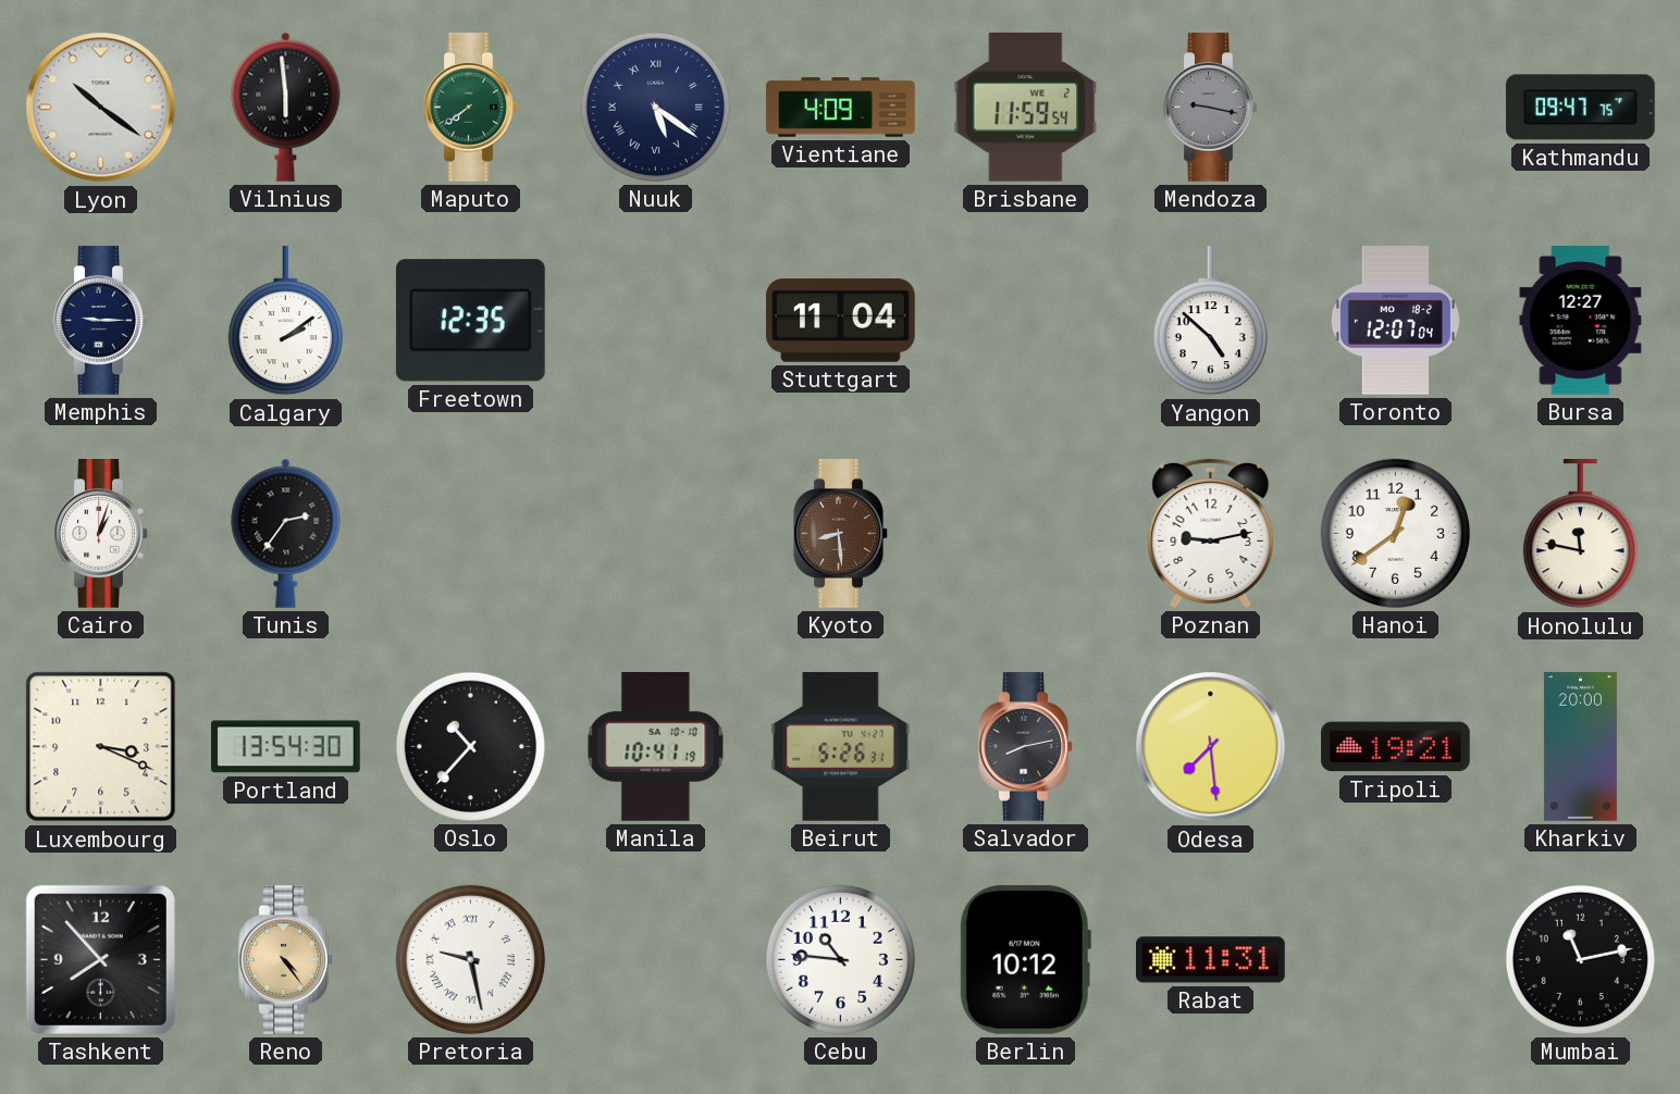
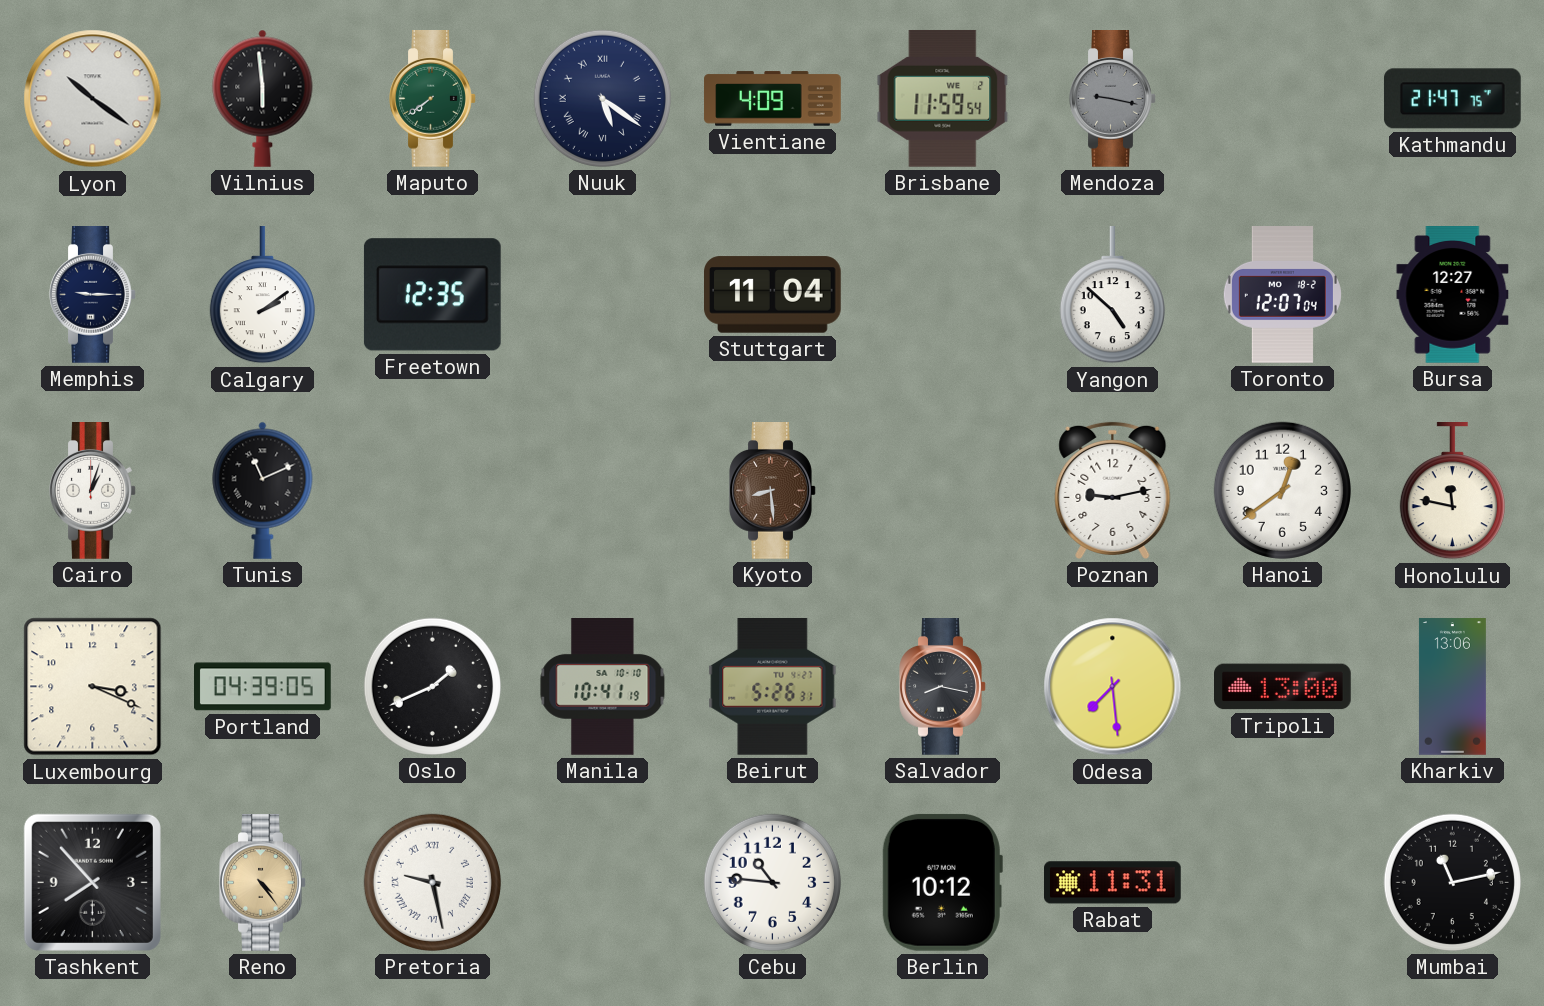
Kathmandu: 09:47 -> 21:47 (1452, 99)
Tunis: 2:36 -> 11:11 (263, 490)
Portland: 13:54 -> 04:39 (263, 687)
Oslo: 10:37 -> 1:41 (432, 686)
Salvador: 8:13 -> 8:17 (943, 687)
Tripoli: 19:21 -> 13:00 (1283, 687)
Kharkiv: 20:00 -> 13:06 (1452, 687)
